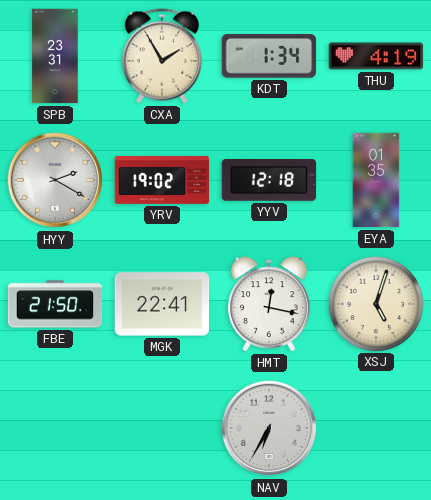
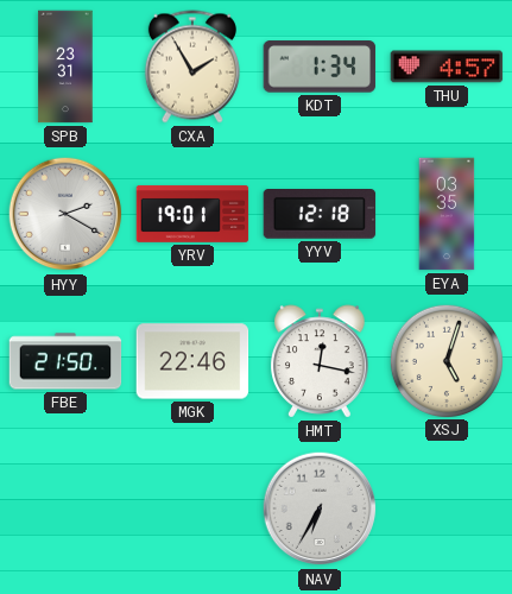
THU: 4:19 -> 4:57 (447, 67)
YRV: 19:02 -> 19:01 (192, 214)
EYA: 01:35 -> 03:35 (447, 214)
MGK: 22:41 -> 22:46 (192, 361)
